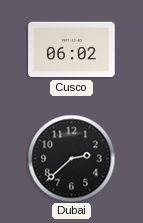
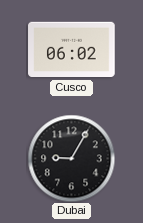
Dubai: 2:38 -> 9:05 (71, 158)
